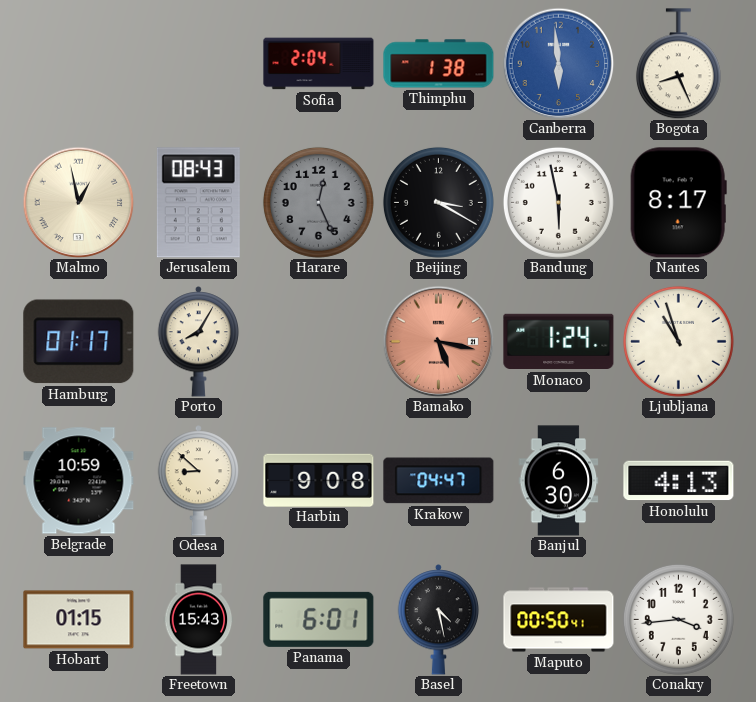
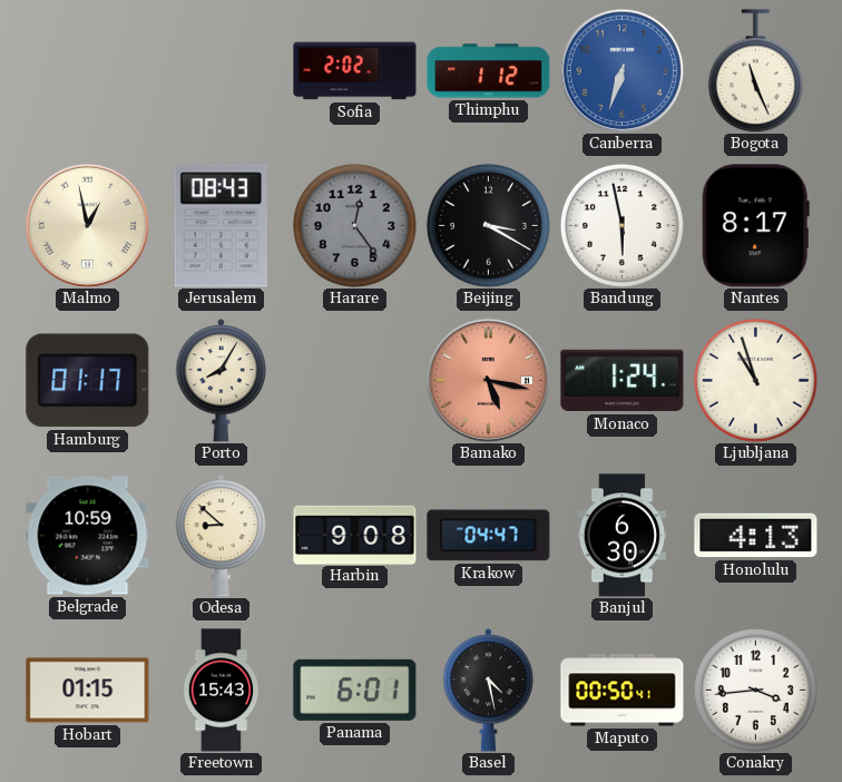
Sofia: 2:04 -> 2:02 (355, 71)
Thimphu: 1:38 -> 1:12 (489, 71)
Canberra: 5:59 -> 6:33 (621, 70)
Bogota: 8:26 -> 11:26 (755, 71)
Harare: 12:26 -> 12:24 (354, 225)
